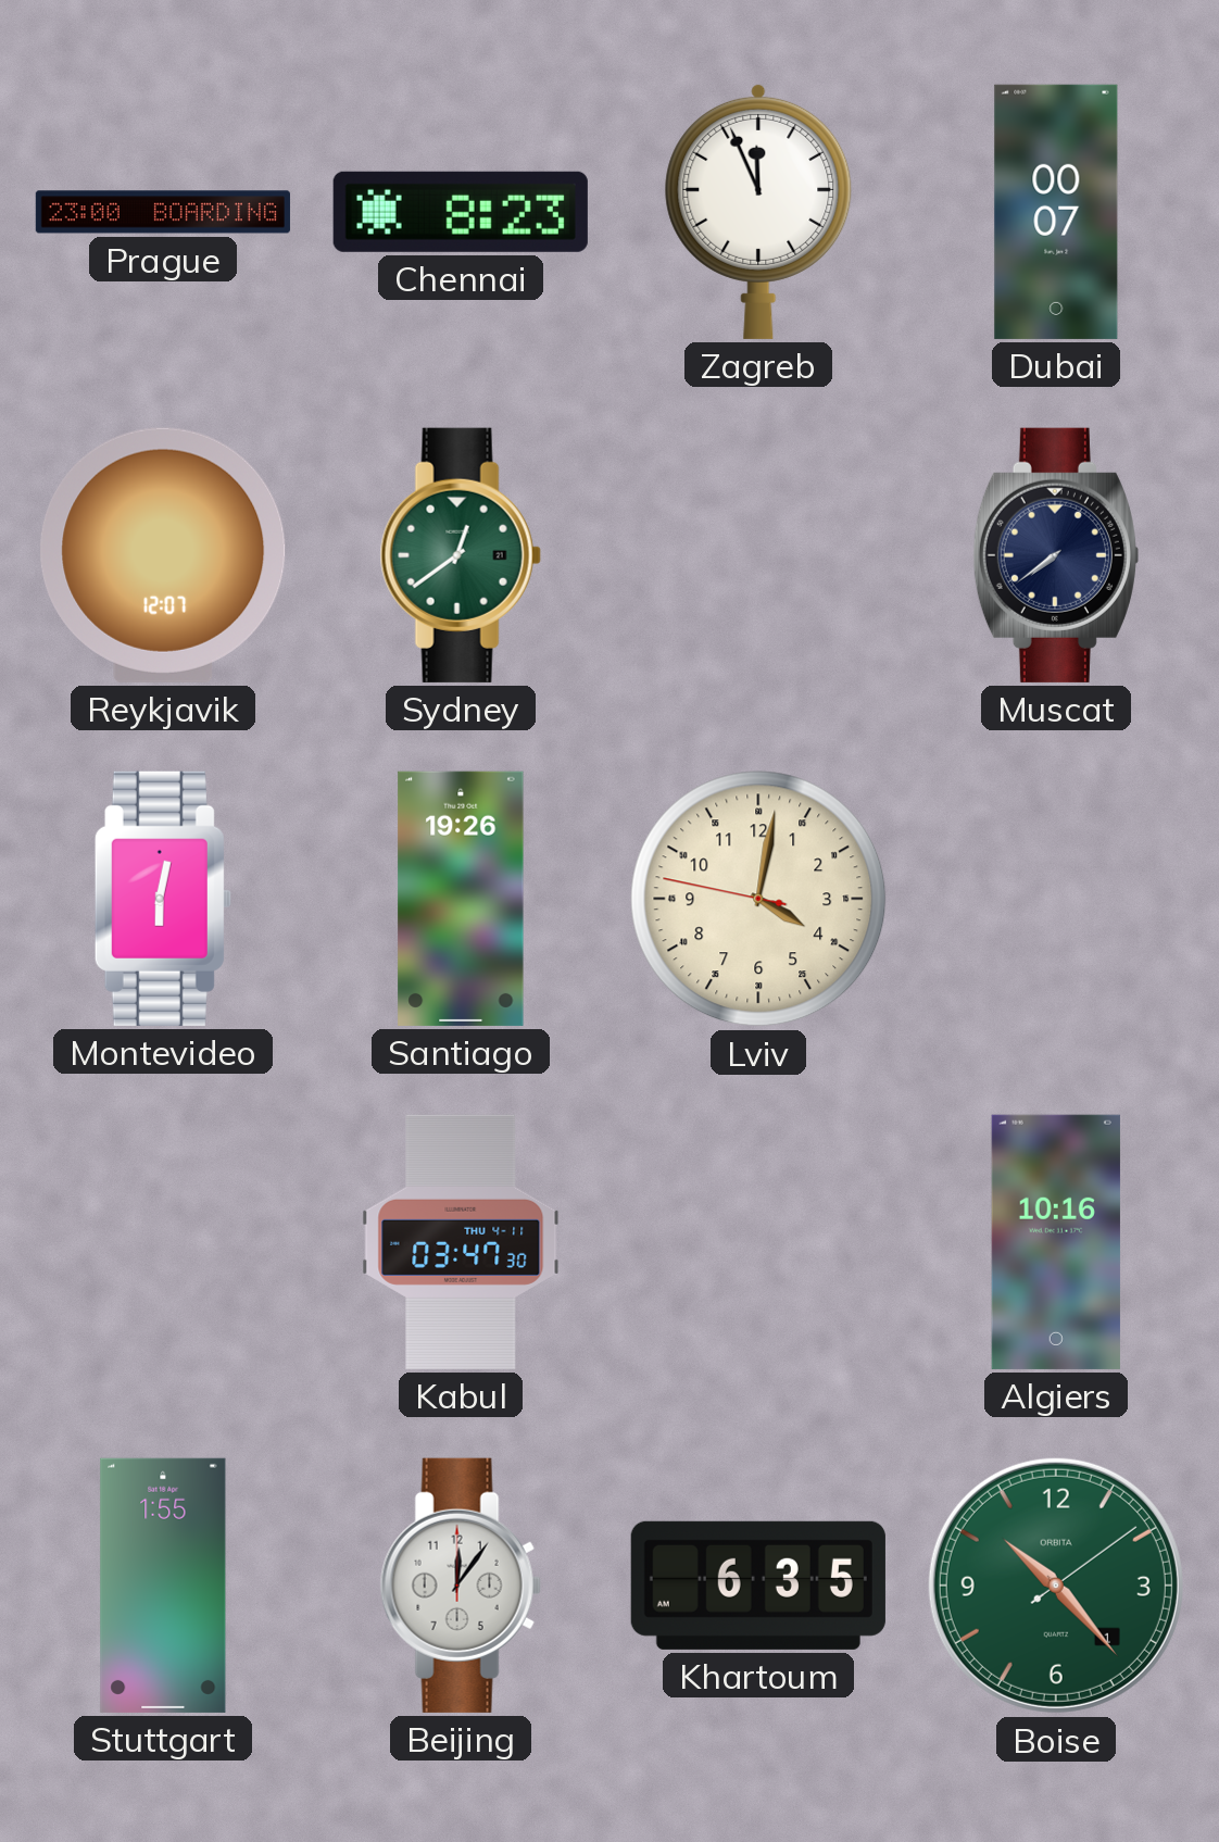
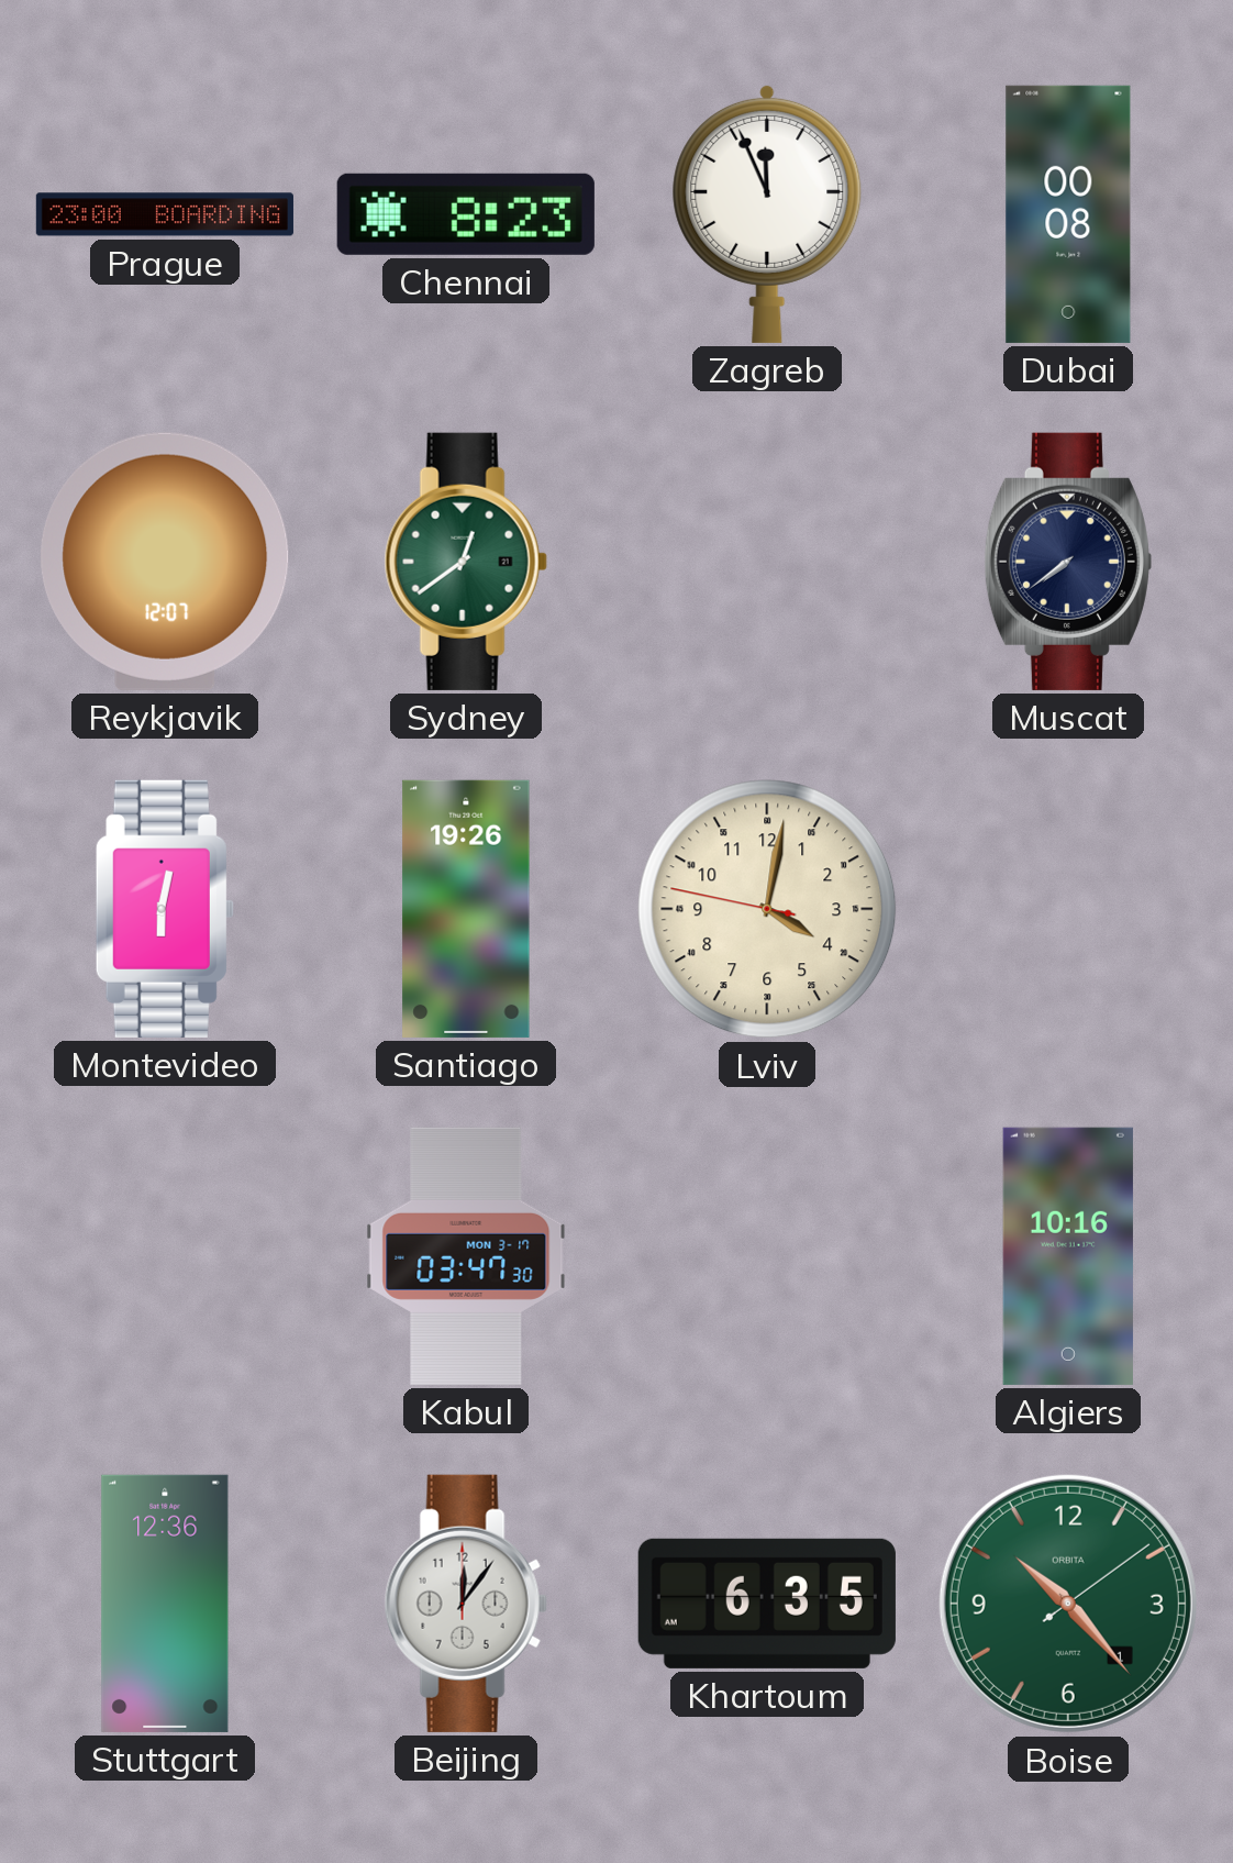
Dubai: 00:07 -> 00:08 (1068, 214)
Kabul date: THU 4-11 -> MON 3-17 (466, 1256)
Stuttgart: 1:55 -> 12:36 (165, 1604)
